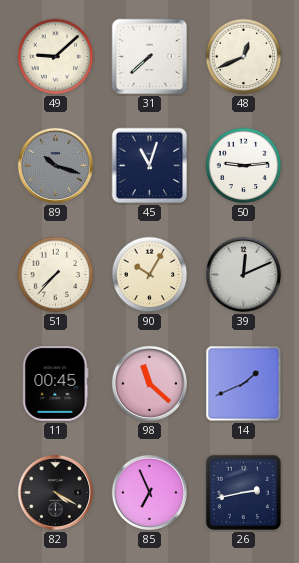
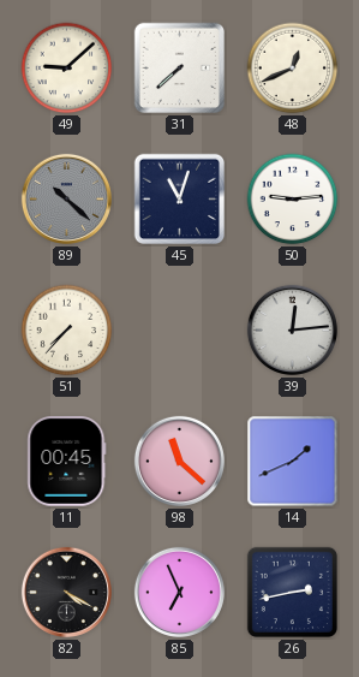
89: 10:18 -> 10:22 (66, 198)
90: 10:05 -> none (150, 275)
39: 12:11 -> 12:14 (292, 329)
